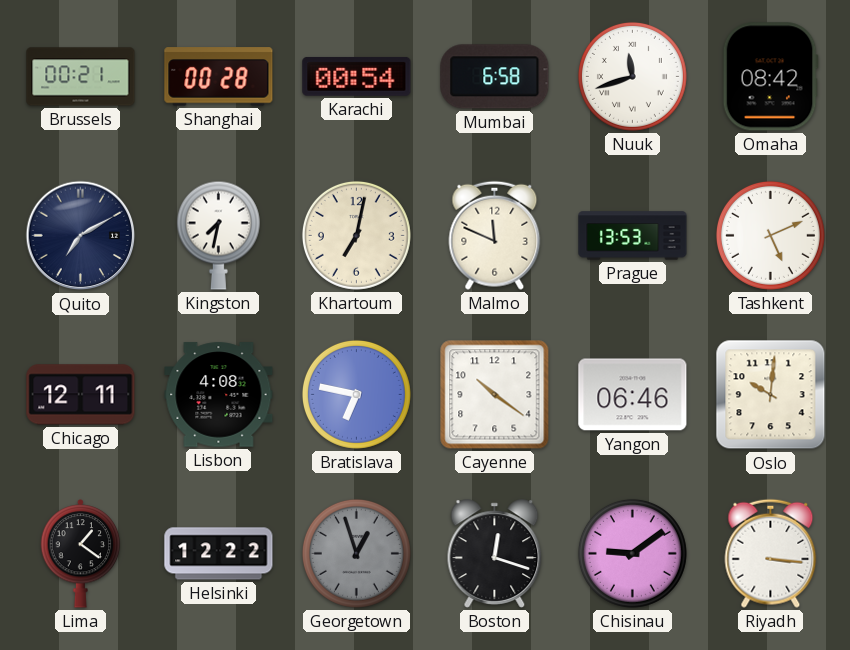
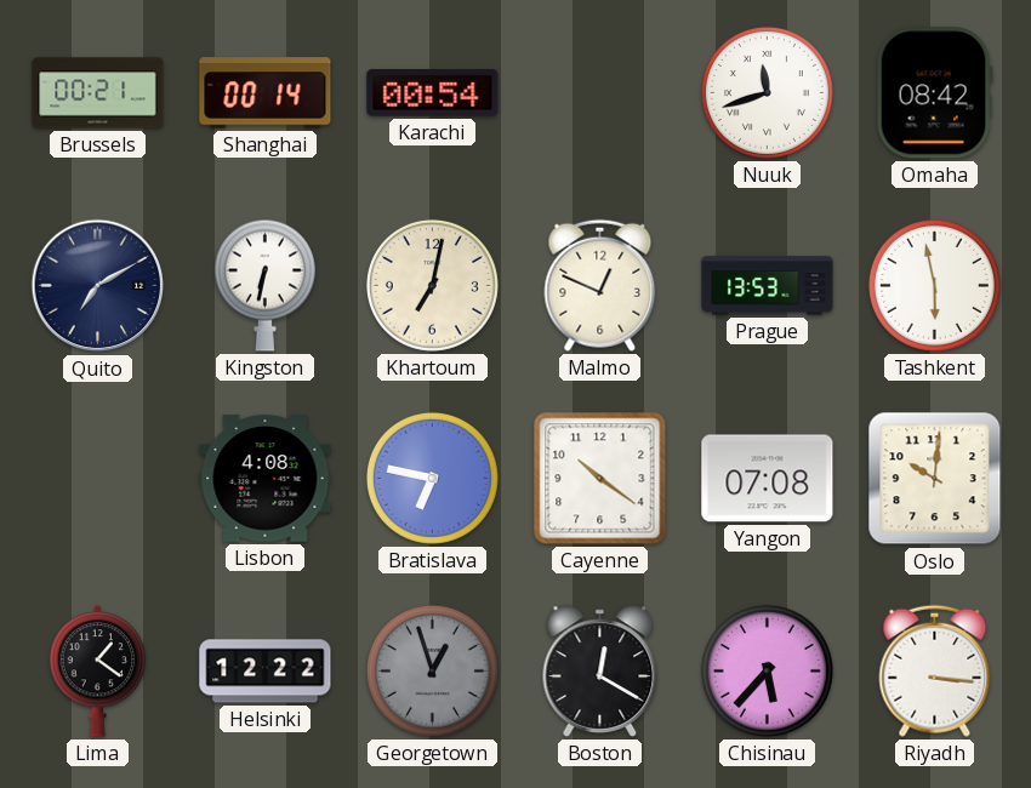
Shanghai: 00:28 -> 00:14 (266, 93)
Mumbai: 6:58 -> none (495, 77)
Kingston: 7:32 -> 6:32 (264, 285)
Malmo: 11:49 -> 12:49 (600, 285)
Tashkent: 5:11 -> 5:58 (934, 285)
Chicago: 12:11 -> none (81, 395)
Yangon: 06:46 -> 07:08 (768, 479)
Boston: 12:18 -> 12:20 (600, 672)
Chisinau: 9:09 -> 5:37 (767, 670)
